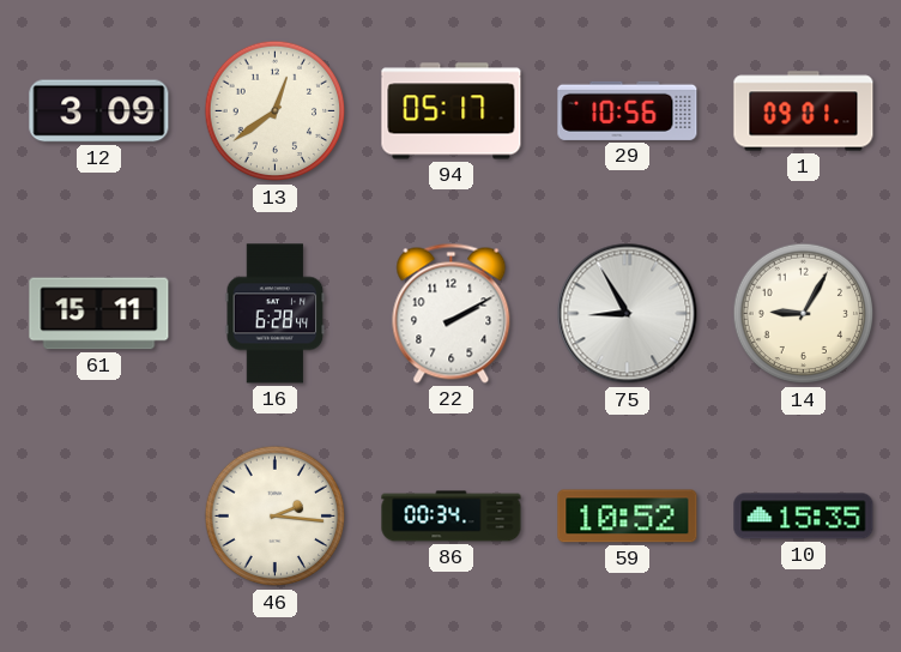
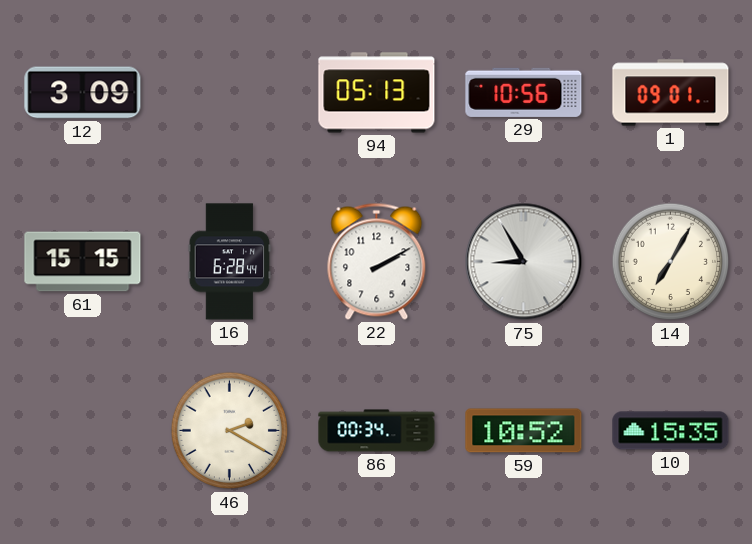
13: 12:39 -> none (276, 111)
94: 05:17 -> 05:13 (377, 93)
61: 15:11 -> 15:15 (83, 262)
14: 9:05 -> 7:05 (671, 262)
46: 2:16 -> 2:20 (230, 431)
